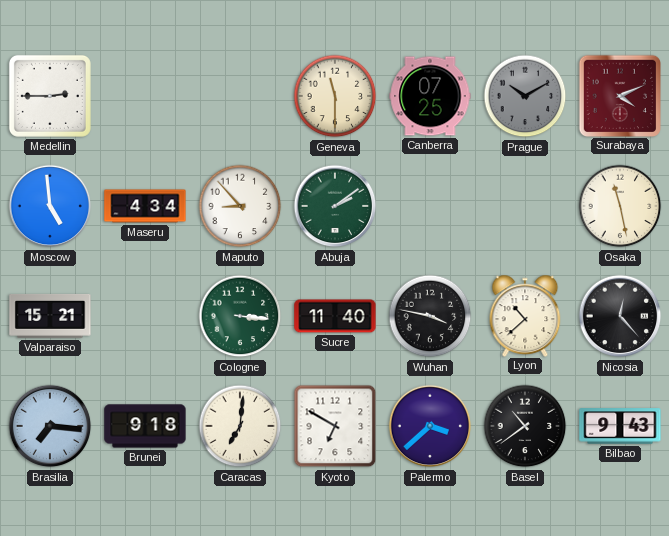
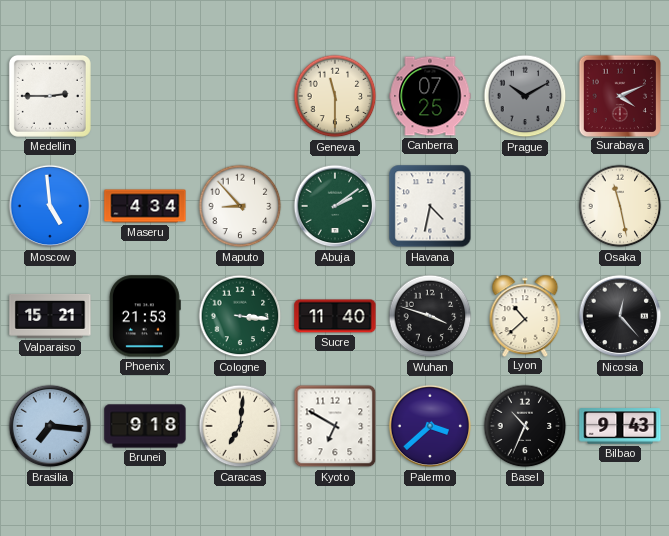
Havana: none -> 4:32 (430, 206)
Phoenix: none -> 21:53 (145, 316)
Wuhan: 3:47 -> 3:48 (430, 316)
Basel: 10:39 -> 10:34 (525, 426)
